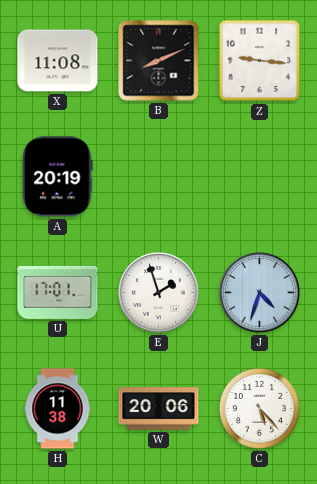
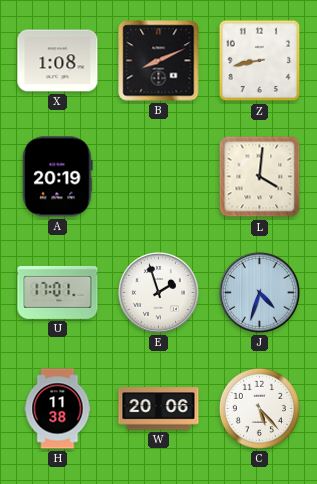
X: 11:08 -> 1:08 (58, 61)
Z: 9:16 -> 8:43 (260, 61)
L: none -> 4:01 (260, 177)
